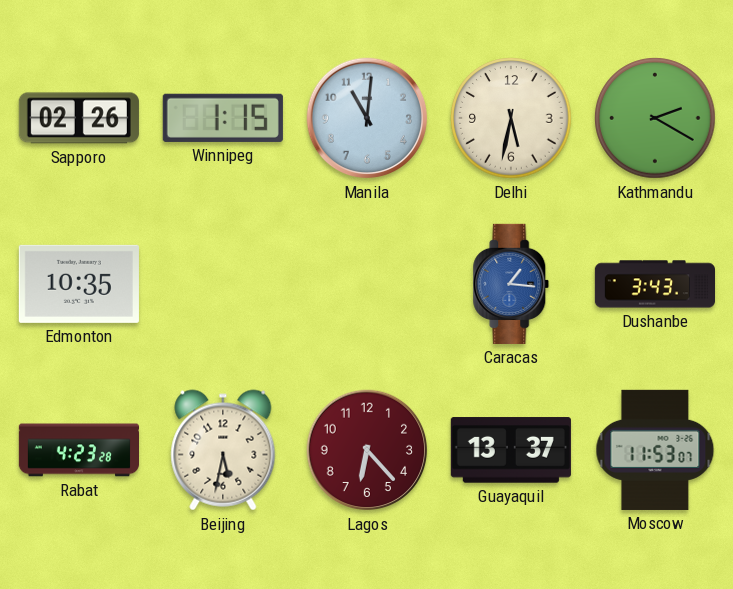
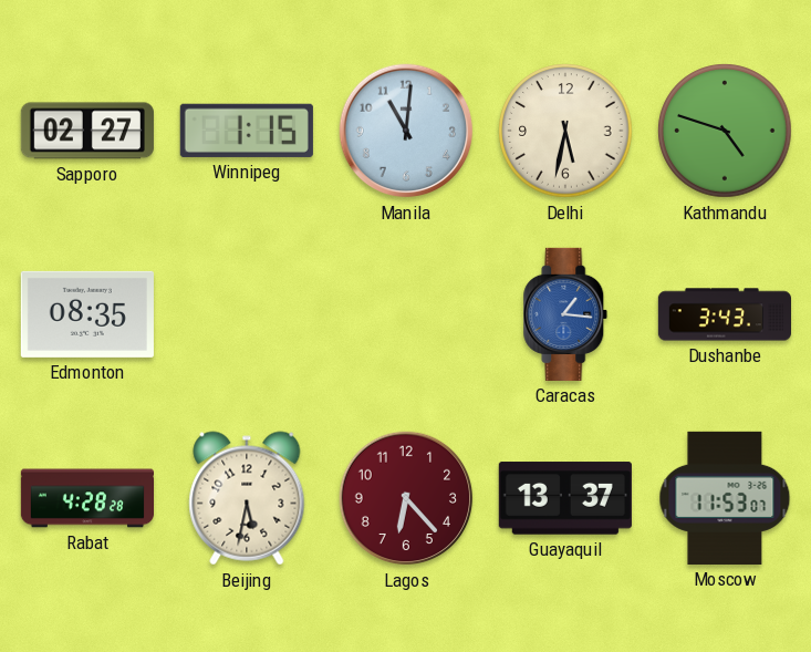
Sapporo: 02:26 -> 02:27 (87, 131)
Kathmandu: 2:20 -> 4:48 (725, 131)
Edmonton: 10:35 -> 08:35 (87, 314)
Rabat: 4:23 -> 4:28 (86, 498)
